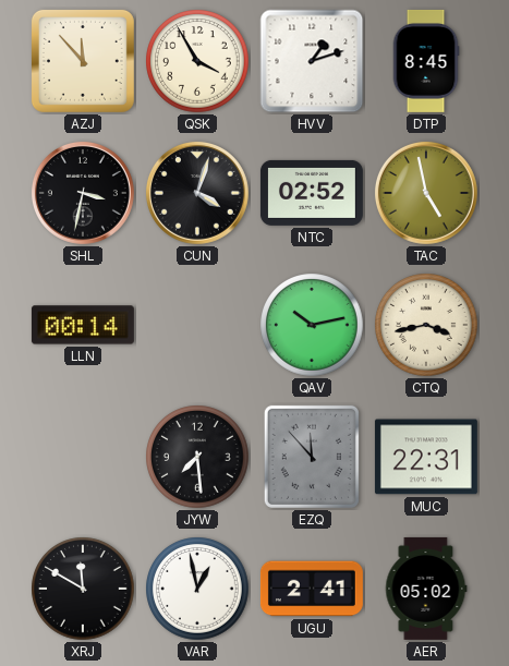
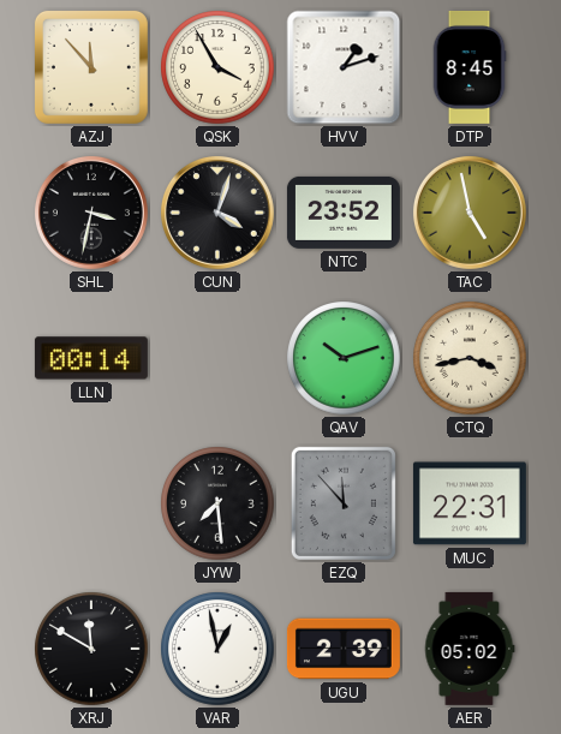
NTC: 02:52 -> 23:52 (344, 213)
QAV: 10:13 -> 10:12 (344, 358)
UGU: 2:41 -> 2:39 (344, 649)
